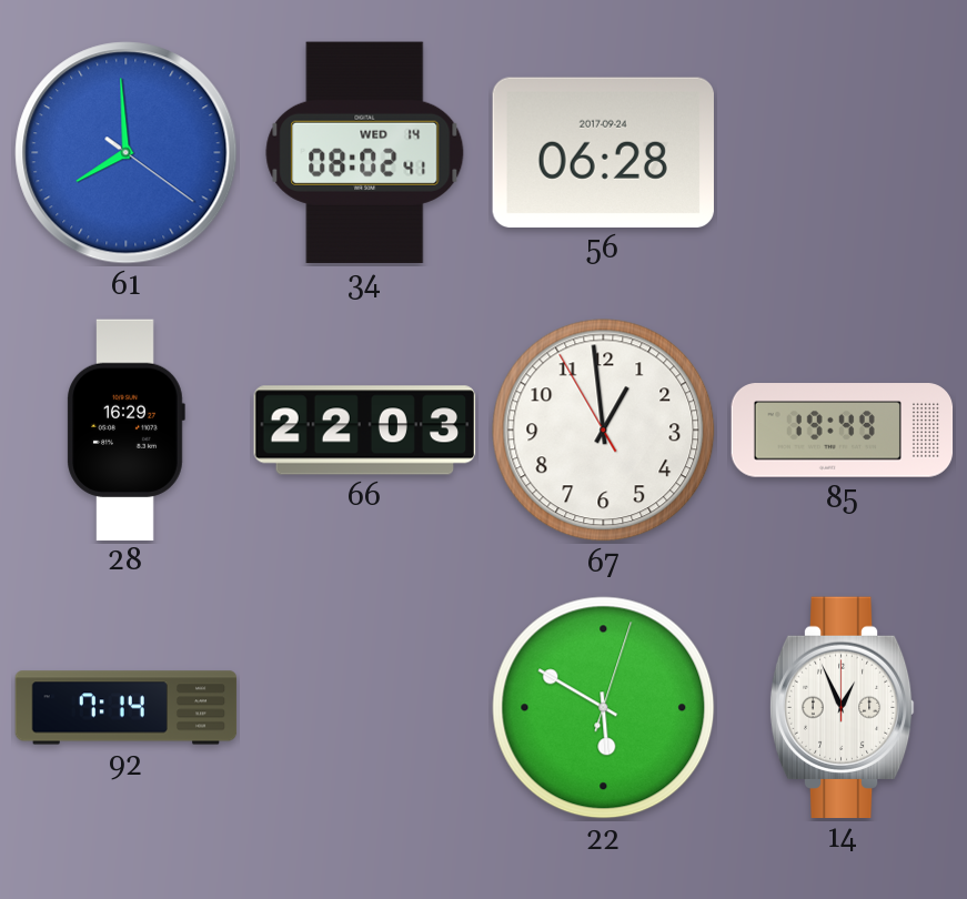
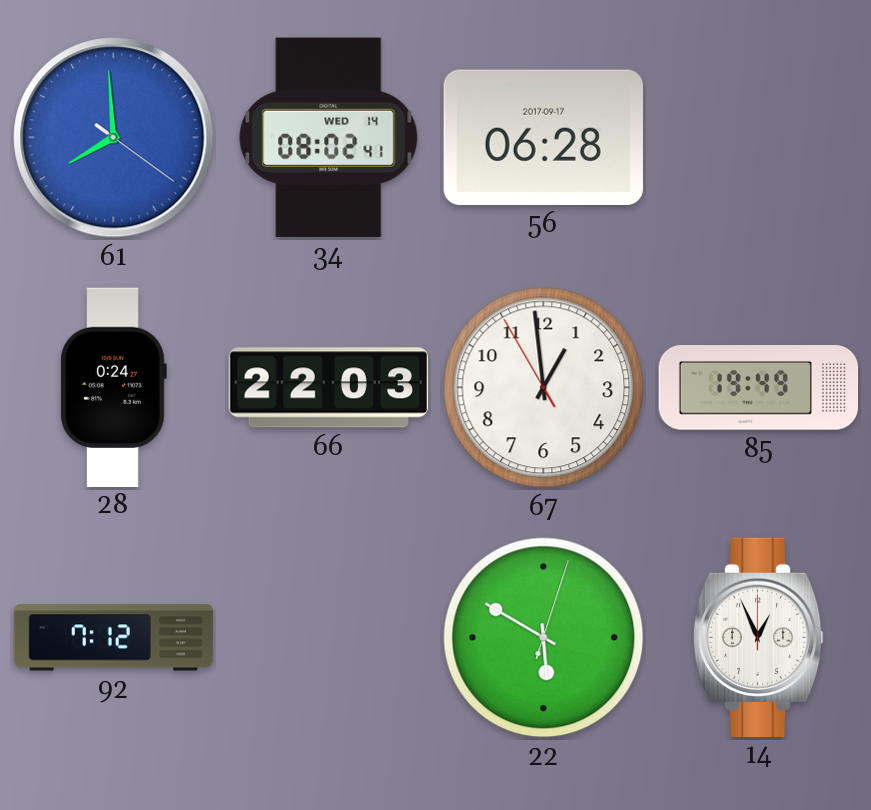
56 date: 2017-09-24 -> 2017-09-17 (543, 137)
28: 16:29 -> 0:24 (113, 387)
92: 7:14 -> 7:12 (114, 638)
